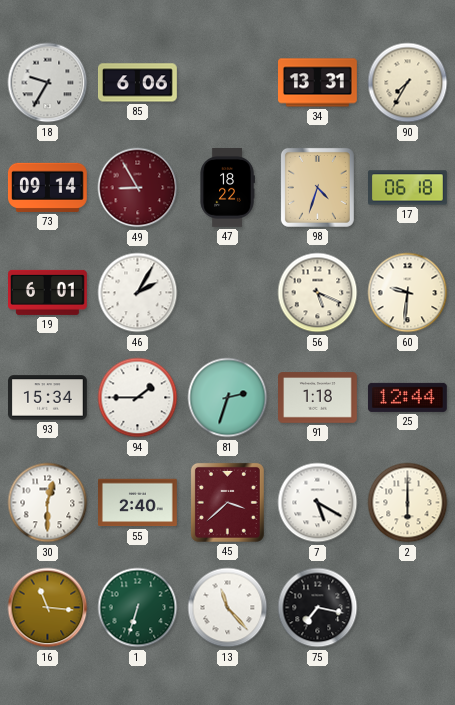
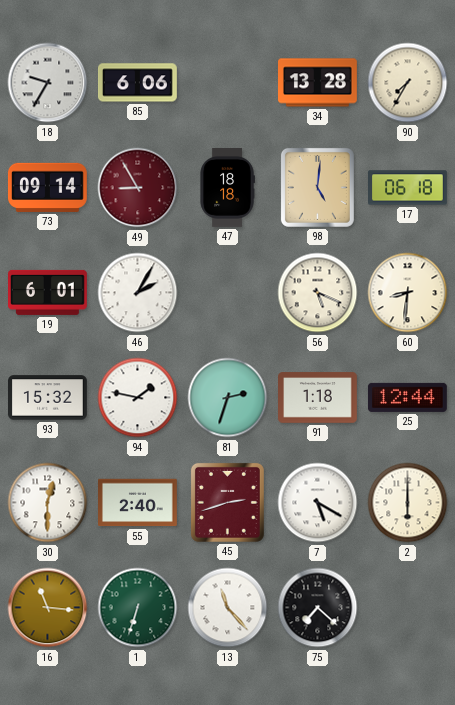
34: 13:31 -> 13:28 (318, 83)
47: 18:22 -> 18:18 (227, 188)
98: 4:33 -> 5:01 (317, 187)
60: 9:31 -> 8:31 (408, 293)
93: 15:34 -> 15:32 (48, 398)
94: 1:45 -> 1:47 (138, 398)
45: 3:38 -> 2:42 (227, 502)
75: 7:17 -> 7:22 (318, 608)
